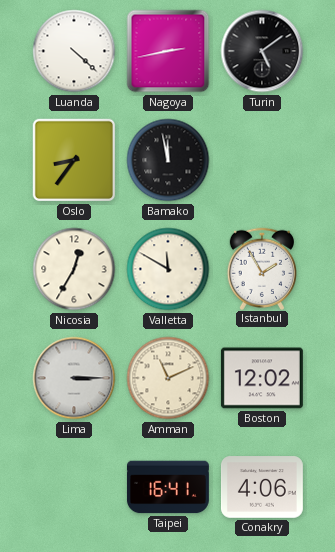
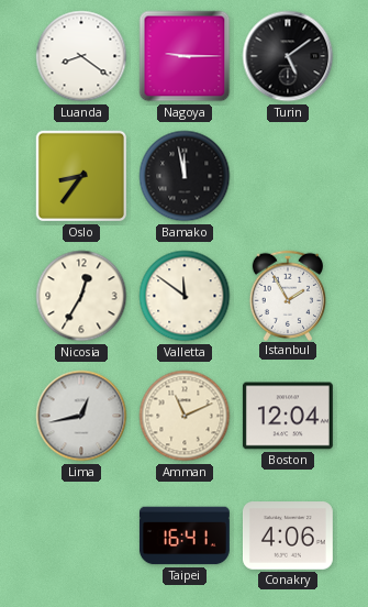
Luanda: 4:22 -> 8:21 (81, 56)
Nagoya: 2:43 -> 9:15 (185, 56)
Valletta: 11:50 -> 11:51 (185, 296)
Lima: 3:15 -> 12:43 (81, 416)
Boston: 12:02 -> 12:04 (288, 416)
